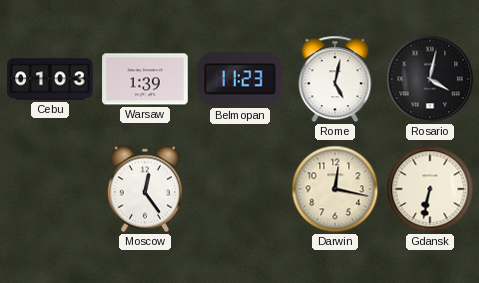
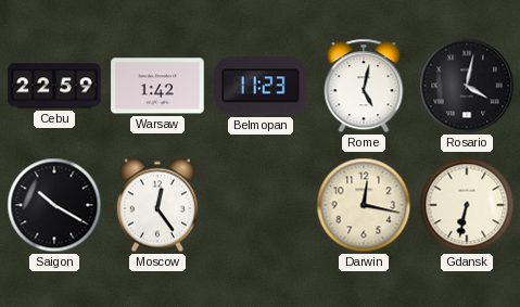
Cebu: 01:03 -> 22:59 (54, 86)
Warsaw: 1:39 -> 1:42 (157, 86)
Saigon: none -> 10:20 (54, 205)
